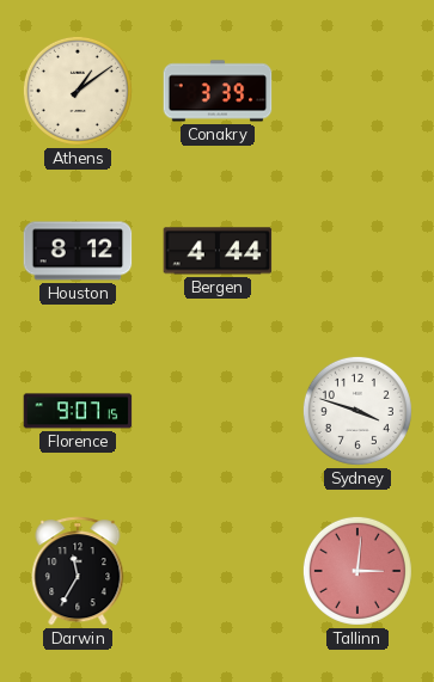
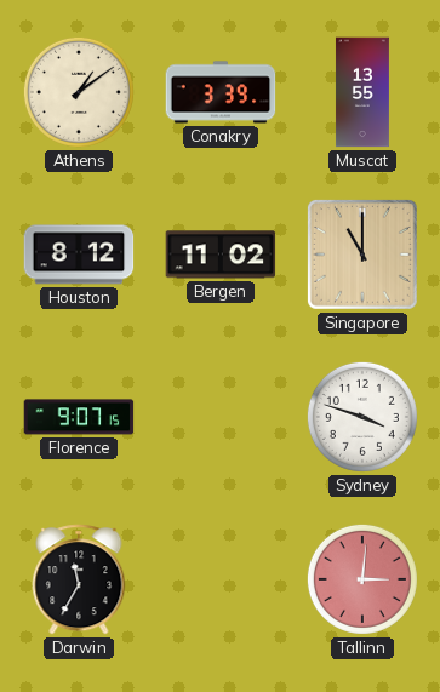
Muscat: none -> 13:55 (362, 92)
Bergen: 4:44 -> 11:02 (221, 255)
Singapore: none -> 11:00 (362, 255)
